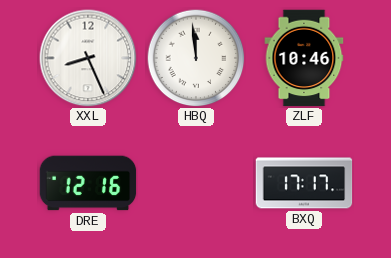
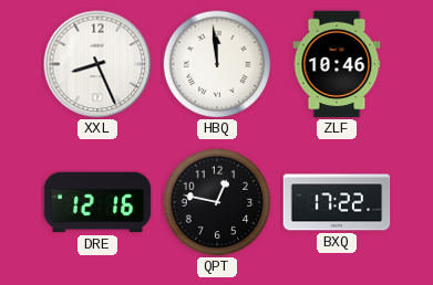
QPT: none -> 12:47 (217, 202)
BXQ: 17:17 -> 17:22 (337, 202)
